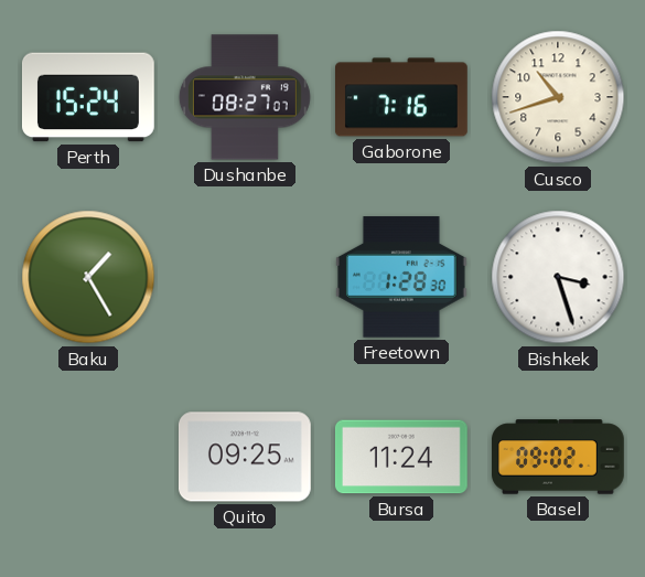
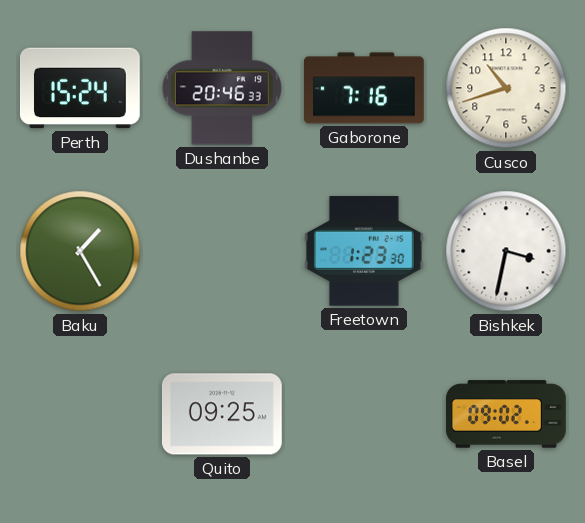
Dushanbe: 08:27 -> 20:46 (222, 88)
Freetown: 1:28 -> 1:23 (364, 251)
Bishkek: 3:27 -> 3:32 (506, 251)
Bursa: 11:24 -> none (401, 457)
